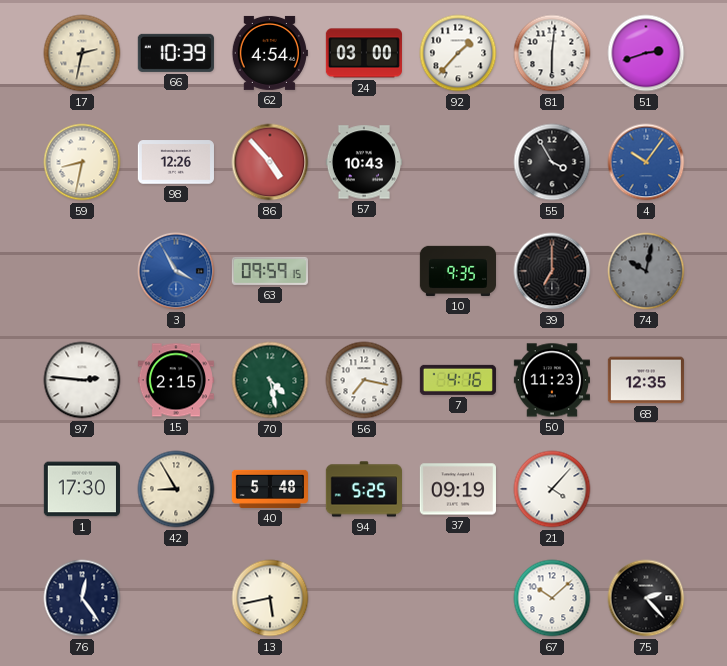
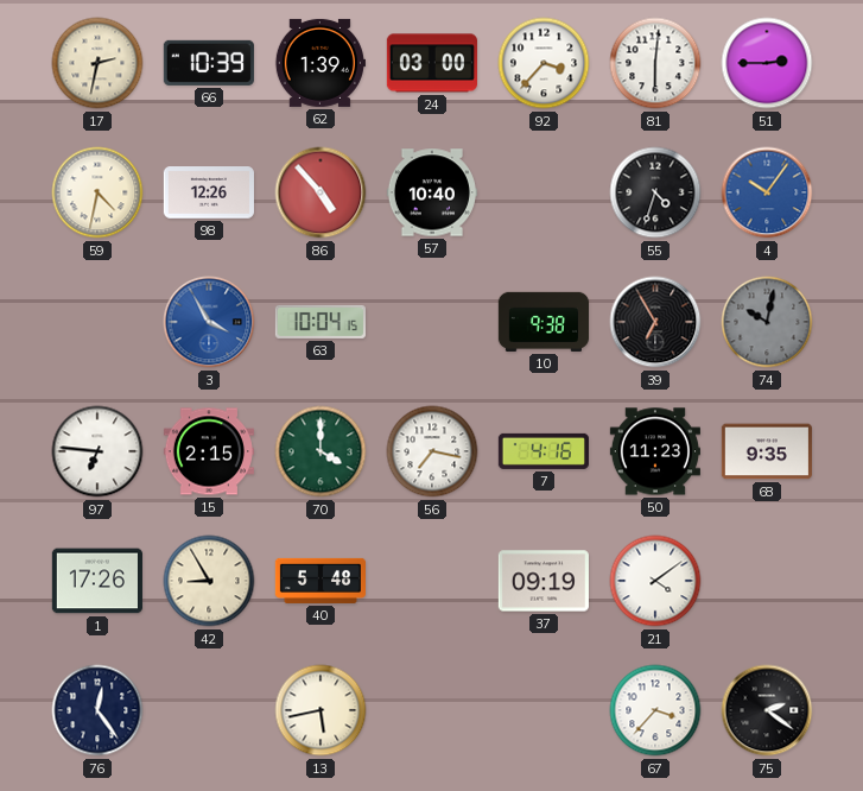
62: 4:54 -> 1:39 (319, 63)
92: 1:37 -> 3:37 (544, 63)
51: 2:42 -> 2:45 (767, 63)
59: 8:32 -> 4:32 (97, 192)
57: 10:43 -> 10:40 (432, 192)
55: 3:55 -> 4:33 (655, 192)
63: 09:59 -> 10:04 (321, 322)
10: 9:35 -> 9:38 (542, 322)
39: 7:00 -> 6:55 (655, 322)
97: 2:46 -> 6:46 (97, 451)
70: 4:28 -> 4:00 (321, 451)
68: 12:35 -> 9:35 (767, 451)
1: 17:30 -> 17:26 (97, 581)
94: 5:25 -> none (363, 489)
21: 4:07 -> 4:09 (655, 581)
67: 10:08 -> 3:37 (655, 710)
75: 2:23 -> 2:21 (767, 710)
